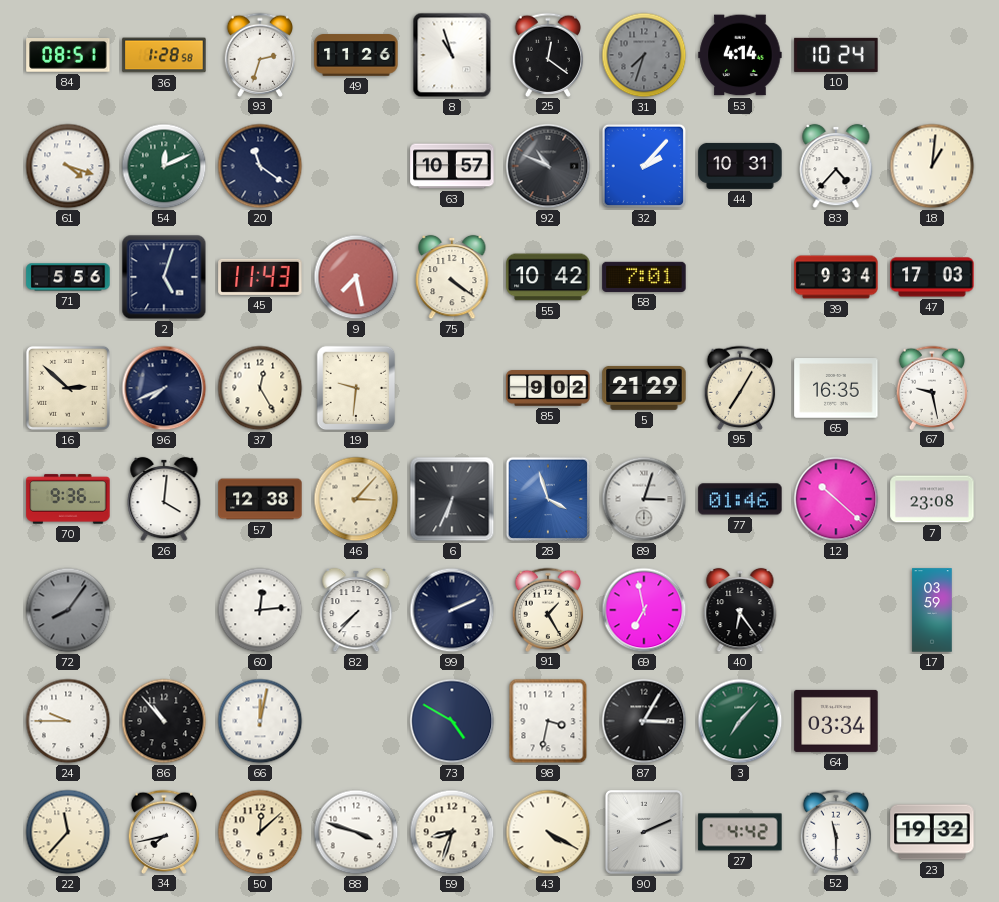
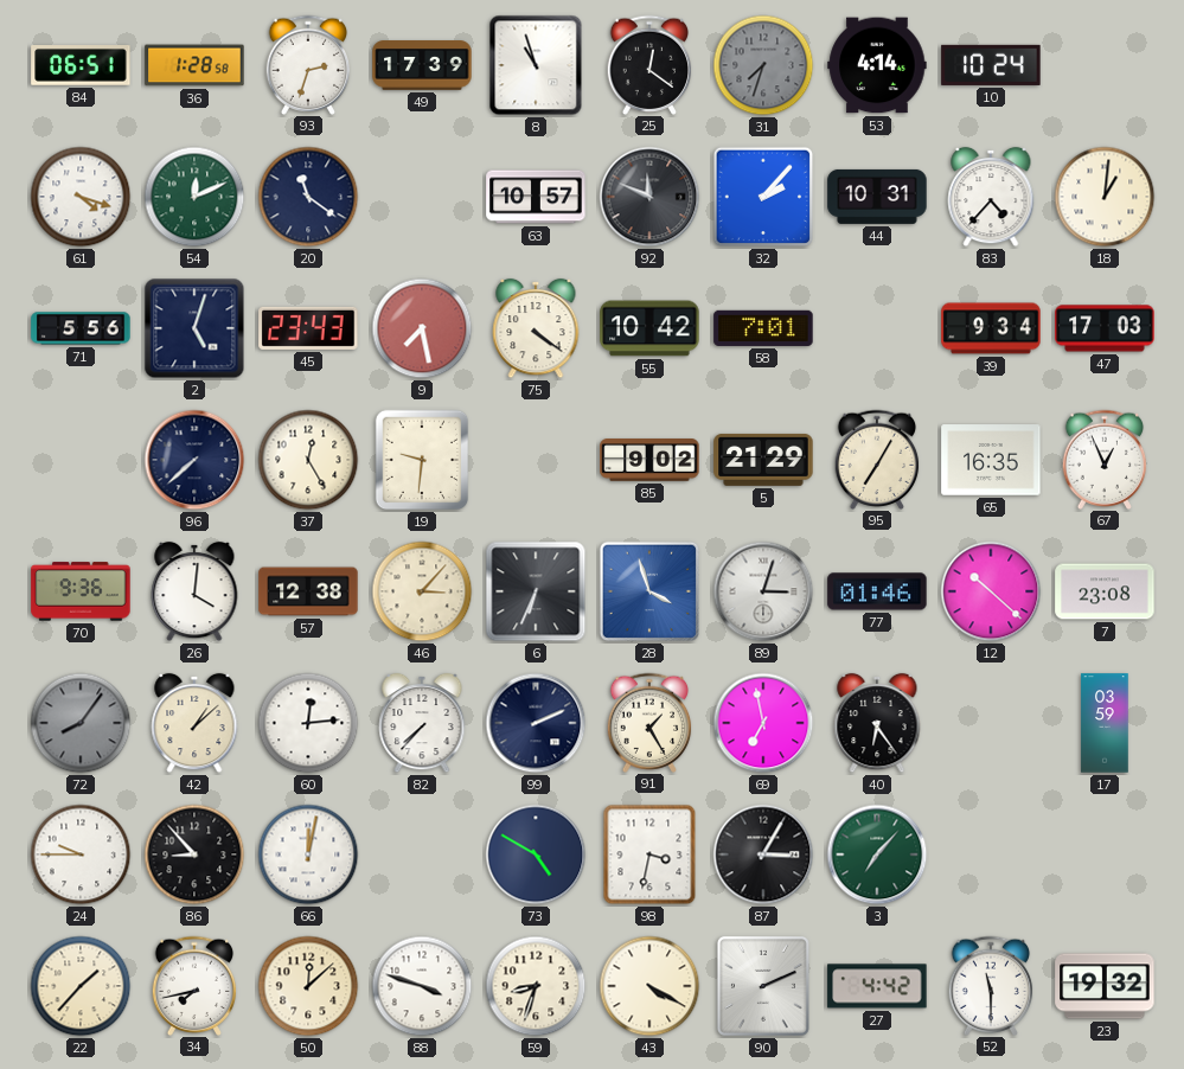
84: 08:51 -> 06:51 (81, 66)
49: 11:26 -> 17:39 (422, 65)
92: 10:49 -> 11:49 (649, 197)
45: 11:43 -> 23:43 (308, 328)
16: 2:52 -> none (68, 388)
96: 7:41 -> 7:38 (194, 460)
67: 9:28 -> 12:56 (1105, 459)
42: none -> 1:08 (194, 723)
86: 10:53 -> 8:53 (194, 854)
64: 03:34 -> none (836, 721)
22: 11:37 -> 1:37 (81, 986)
